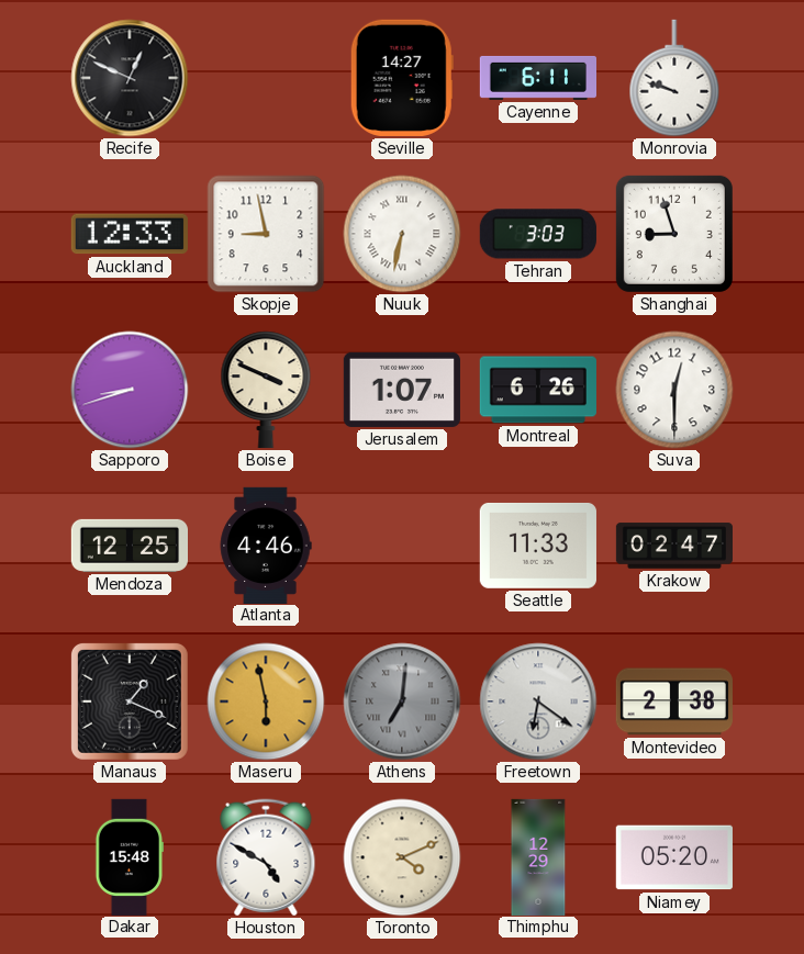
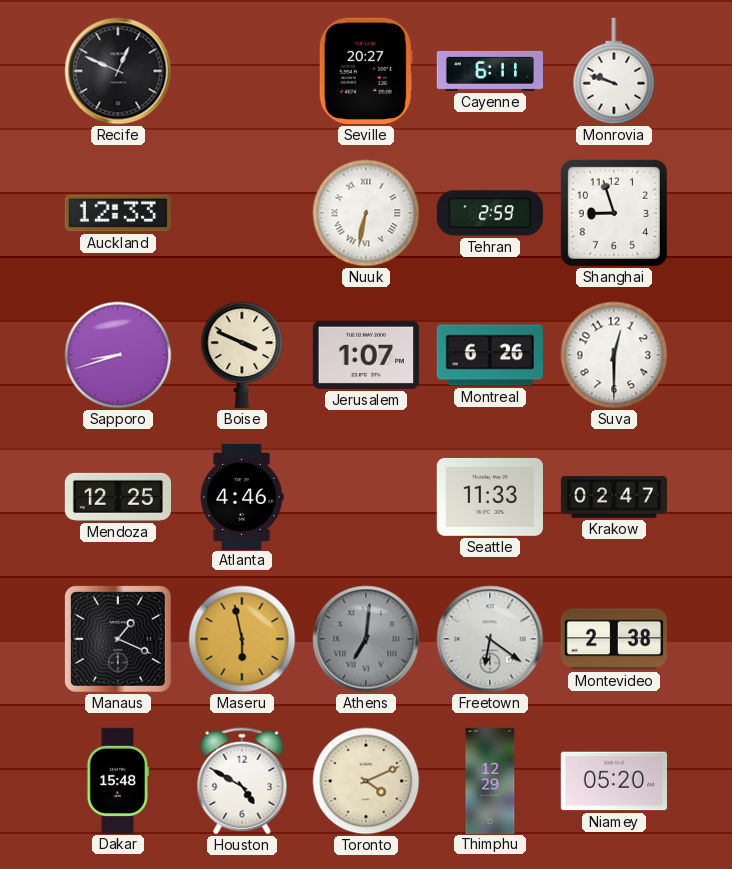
Seville: 14:27 -> 20:27 (366, 71)
Skopje: 8:58 -> none (266, 234)
Tehran: 3:03 -> 2:59 (490, 213)
